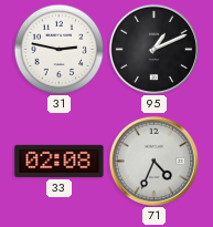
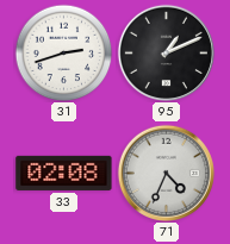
31: 2:47 -> 2:42 (63, 52)
